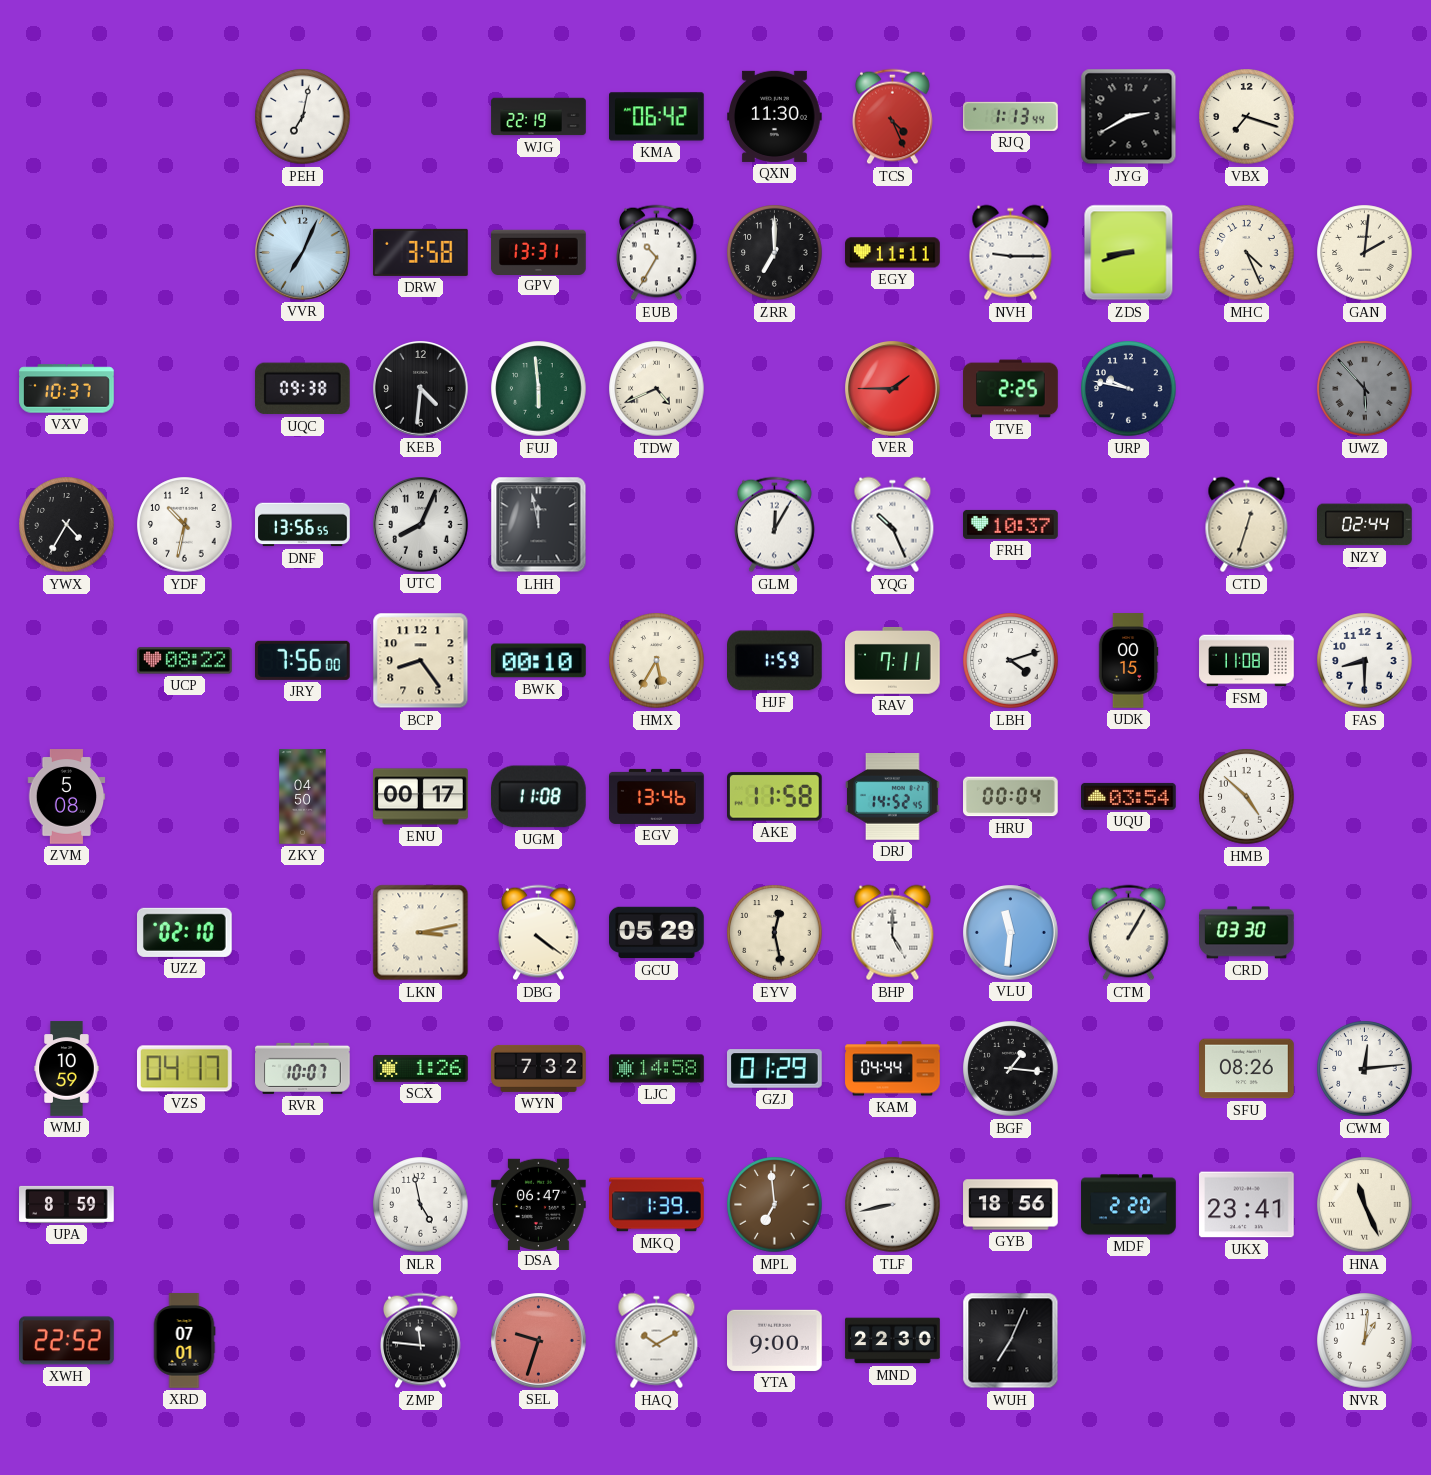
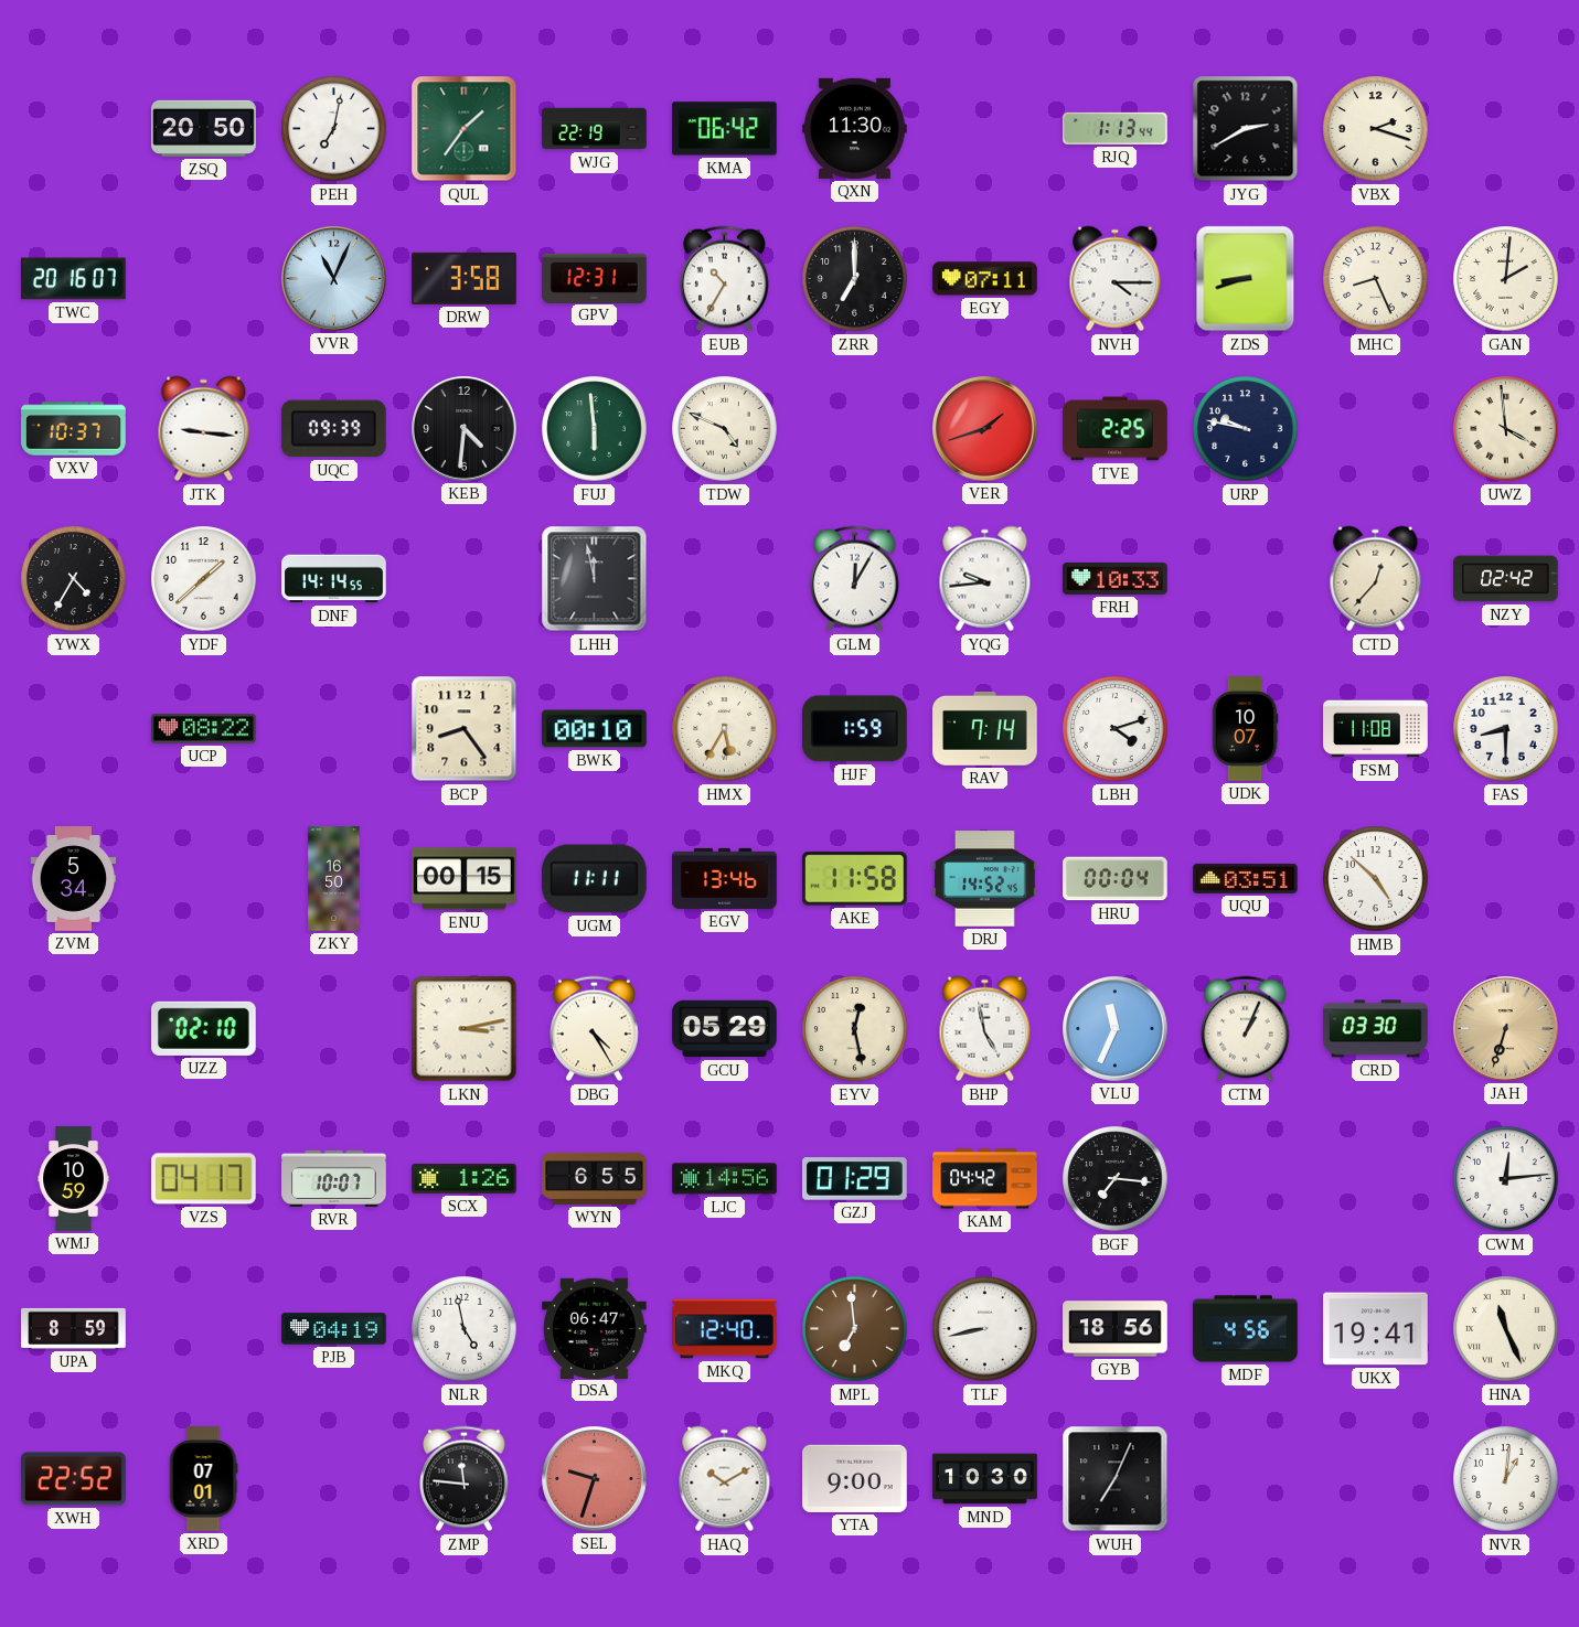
ZSQ: none -> 20:50 (204, 128)
QUL: none -> 1:36 (465, 129)
TCS: 4:26 -> none (893, 117)
VBX: 7:18 -> 2:18 (1376, 129)
TWC: none -> 20:16 (74, 279)
VVR: 7:04 -> 11:04 (334, 279)
GPV: 13:31 -> 12:31 (595, 278)
EGY: 11:11 -> 07:11 (985, 279)
NVH: 9:15 -> 4:15 (1116, 279)
MHC: 4:26 -> 8:26 (1376, 279)
JTK: none -> 9:16 (204, 429)
UQC: 09:38 -> 09:39 (333, 429)
TDW: 4:41 -> 4:49 (725, 429)
VER: 1:45 -> 1:42 (985, 429)
UWZ: 5:53 -> 3:59 (1506, 429)
UWZ dial: grey -> cream (1506, 429)
YDF: 10:32 -> 1:38 (204, 579)
DNF: 13:56 -> 14:14 (334, 579)
UTC: 8:04 -> none (421, 525)
YQG: 10:26 -> 9:44 (985, 579)
FRH: 10:37 -> 10:33 (1116, 578)
CTD: 12:33 -> 12:37 (1376, 579)
NZY: 02:44 -> 02:42 (1506, 579)
JRY: 7:56 -> none (302, 660)
RAV: 7:11 -> 7:14 (985, 728)
UDK: 00:15 -> 10:07 (1245, 729)
ZVM: 5:08 -> 5:34 (74, 879)
ZKY: 04:50 -> 16:50 (334, 879)
ENU: 00:17 -> 00:15 (465, 879)
UGM: 11:08 -> 11:11 (594, 879)
UQU: 03:54 -> 03:51 (1246, 878)
DBG: 4:21 -> 4:25 (595, 1029)
BHP: 5:00 -> 4:58 (985, 1029)
VLU: 11:31 -> 11:34 (1116, 1029)
CTM: 1:05 -> 1:04 (1246, 1029)
JAH: none -> 6:33 (1506, 1029)
WYN: 7:32 -> 6:55 (595, 1178)
LJC: 14:58 -> 14:56 (725, 1179)
KAM: 04:44 -> 04:42 (985, 1179)
BGF: 1:16 -> 7:16 (1116, 1179)
SFU: 08:26 -> none (1247, 1069)
PJB: none -> 04:19 (334, 1329)
MKQ: 1:39 -> 12:40 (725, 1329)
MDF: 2:20 -> 4:56 (1246, 1329)
UKX: 23:41 -> 19:41 (1376, 1329)
MND: 22:30 -> 10:30 (985, 1479)
